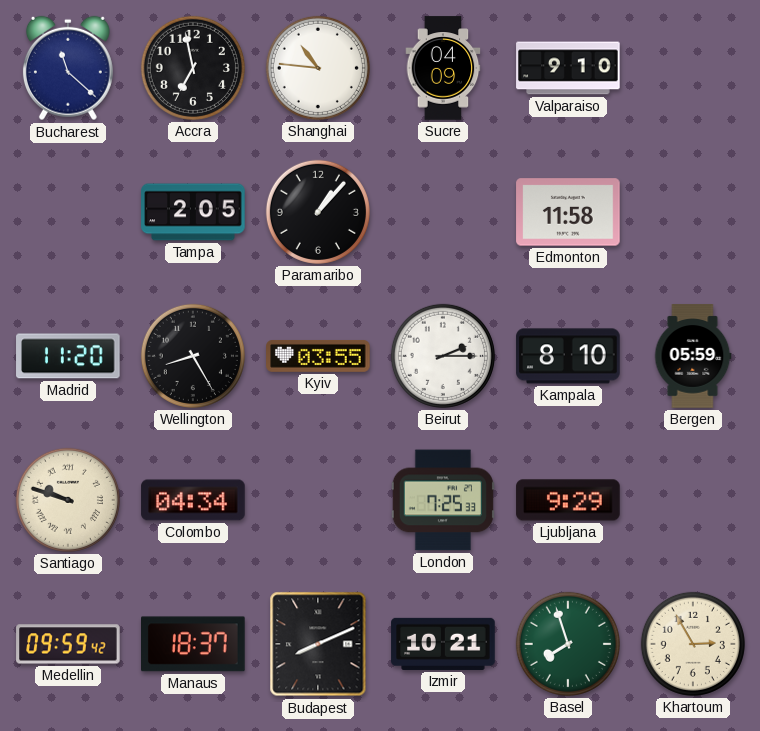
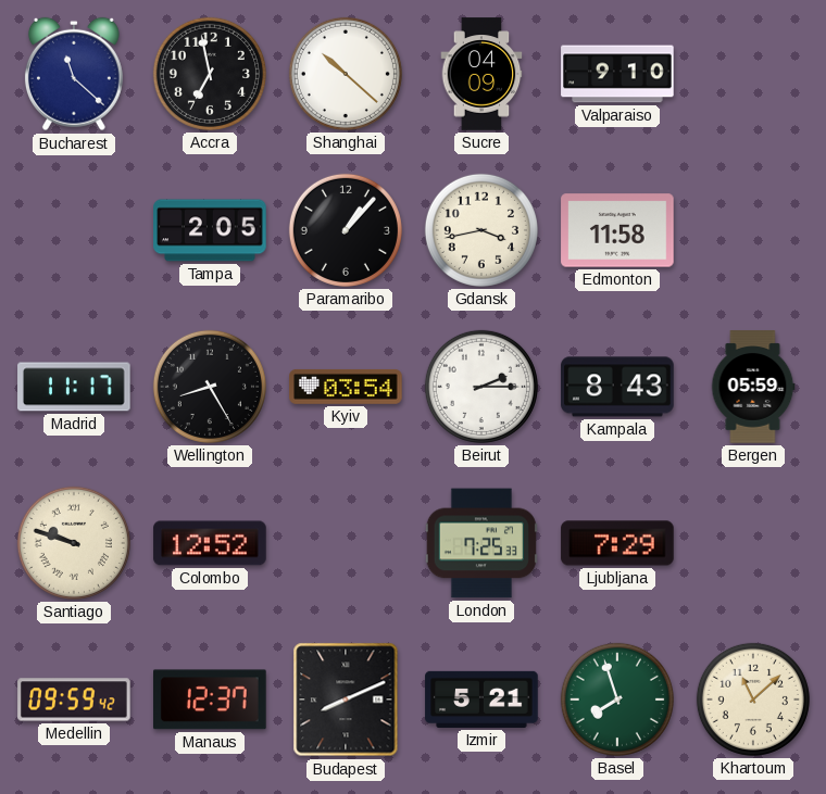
Shanghai: 10:46 -> 10:22 (346, 74)
Gdansk: none -> 3:43 (481, 230)
Madrid: 11:20 -> 11:17 (74, 387)
Kyiv: 03:55 -> 03:54 (346, 387)
Kampala: 8:10 -> 8:43 (617, 387)
Colombo: 04:34 -> 12:52 (210, 543)
Ljubljana: 9:29 -> 7:29 (617, 543)
Manaus: 18:37 -> 12:37 (211, 700)
Izmir: 10:21 -> 5:21 (481, 700)
Khartoum: 2:55 -> 11:08 (753, 700)
